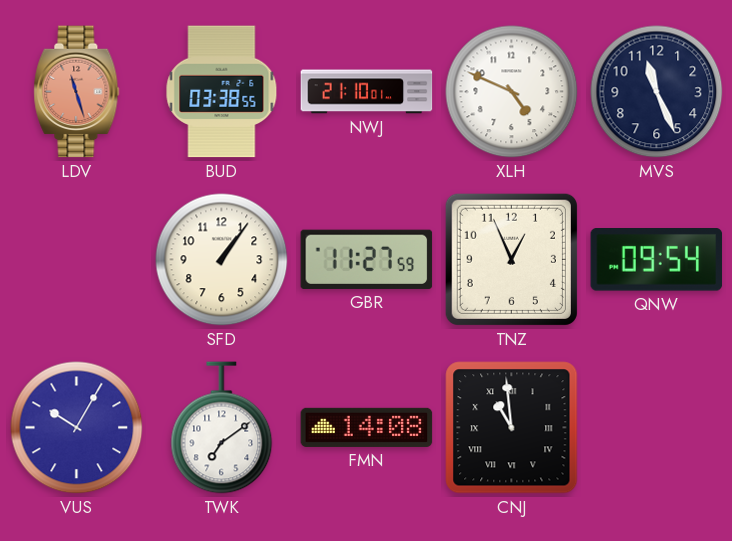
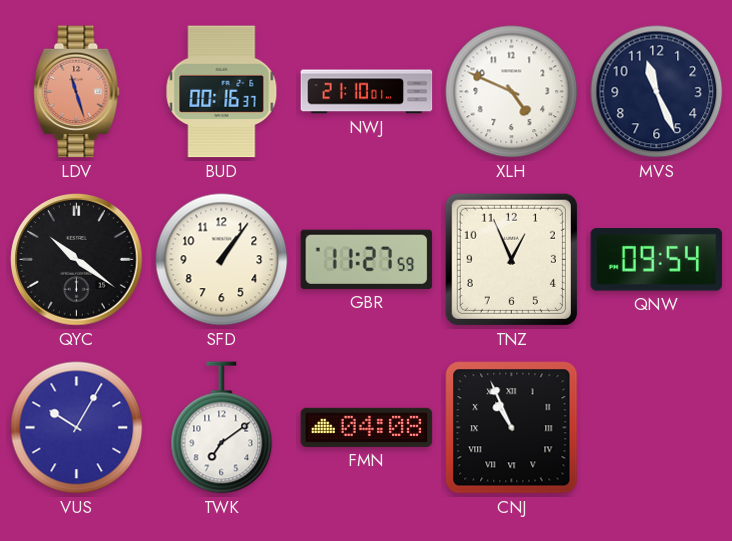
BUD: 03:38 -> 00:16 (222, 92)
QYC: none -> 10:21 (77, 260)
FMN: 14:08 -> 04:08 (367, 427)
CNJ: 10:59 -> 10:56 (512, 428)
